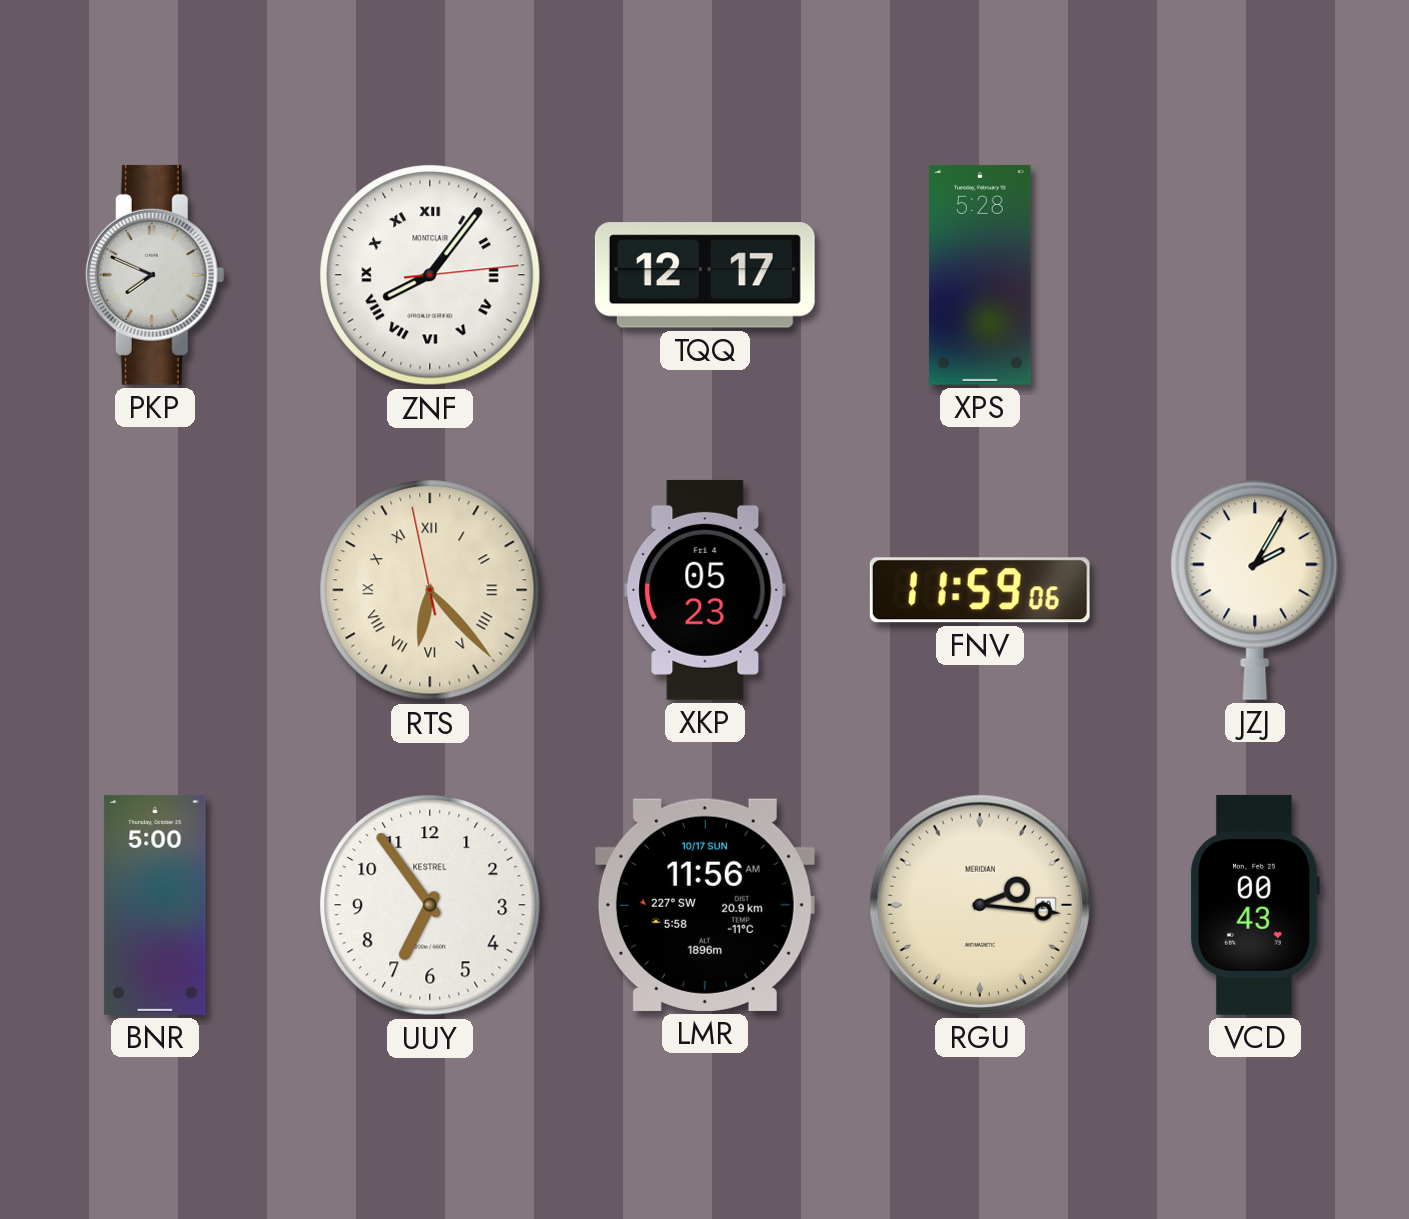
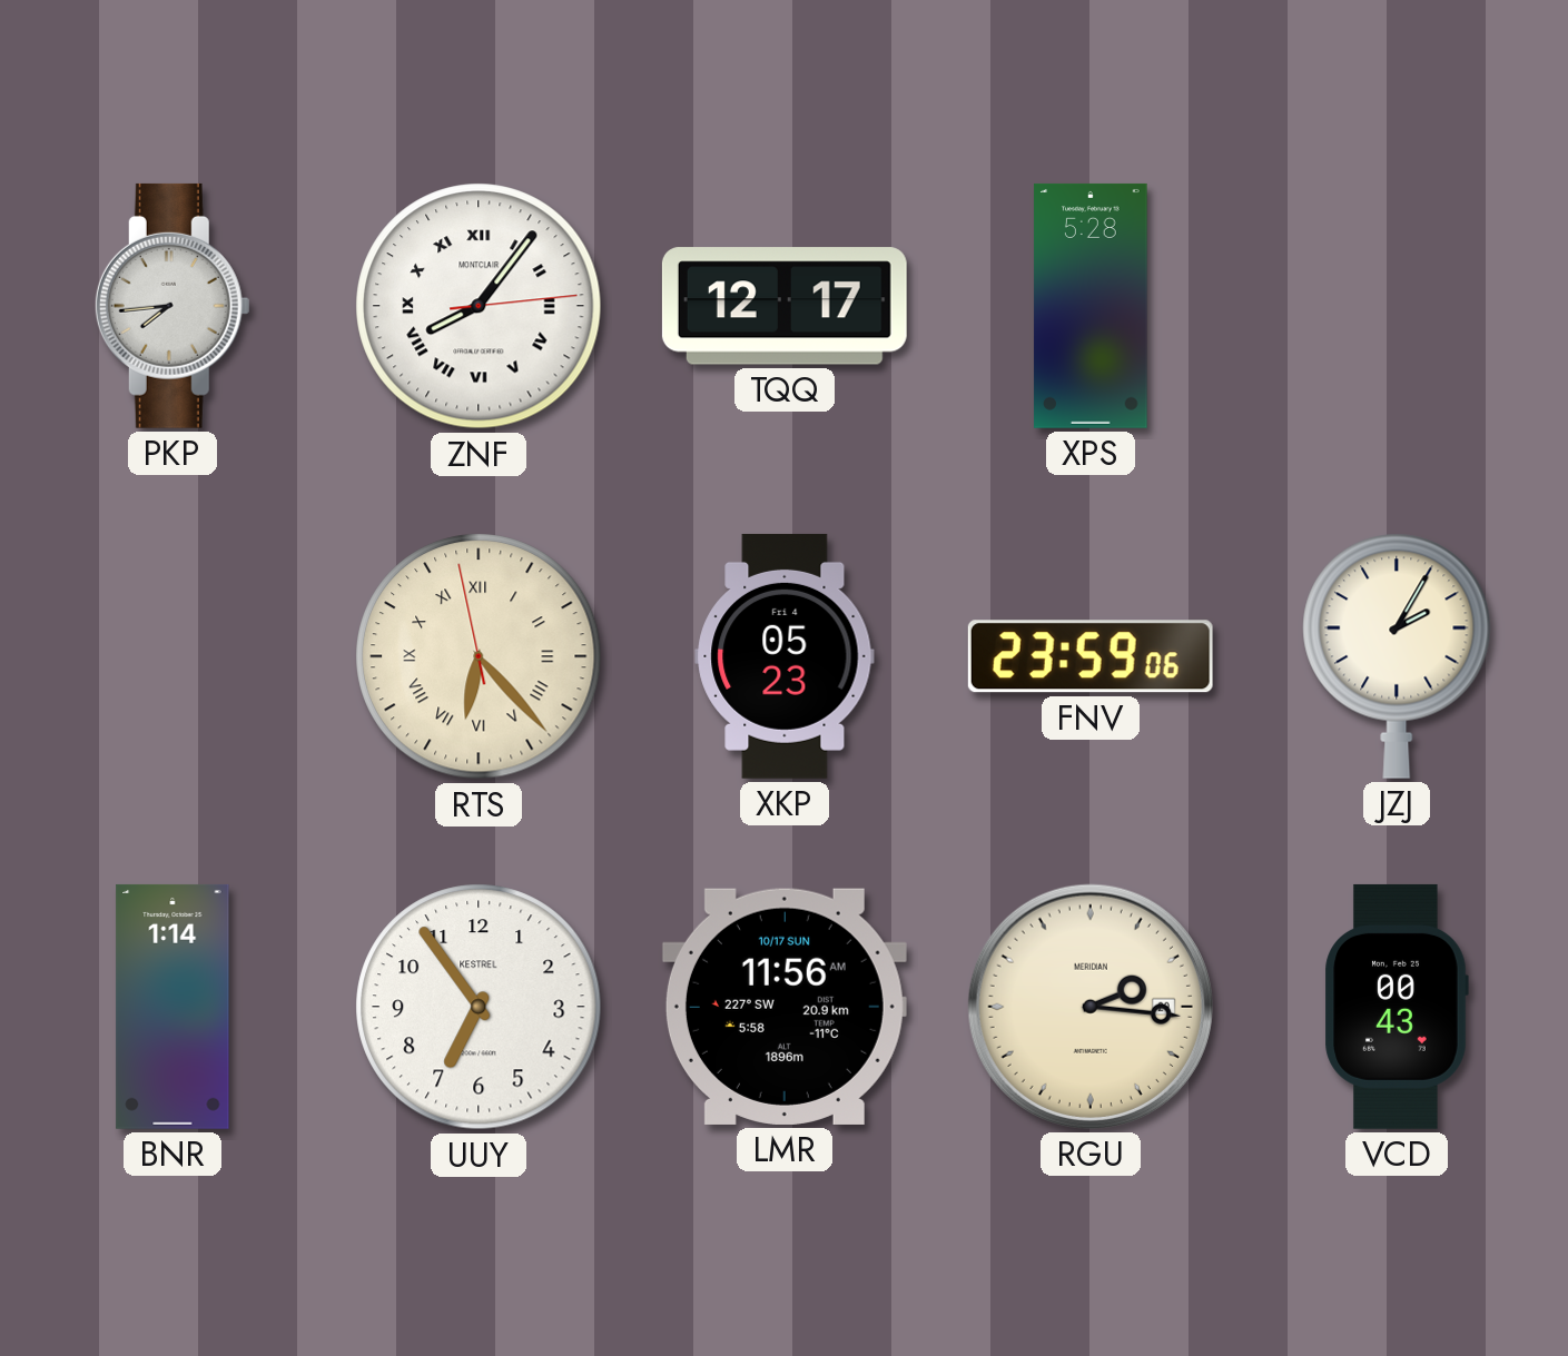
PKP: 7:49 -> 7:44 (172, 306)
FNV: 11:59 -> 23:59 (1091, 656)
BNR: 5:00 -> 1:14 (172, 1007)
